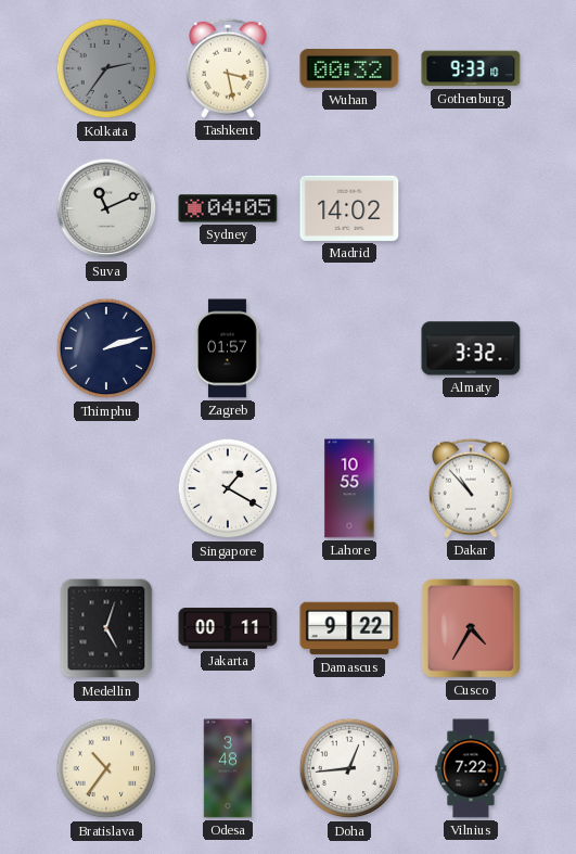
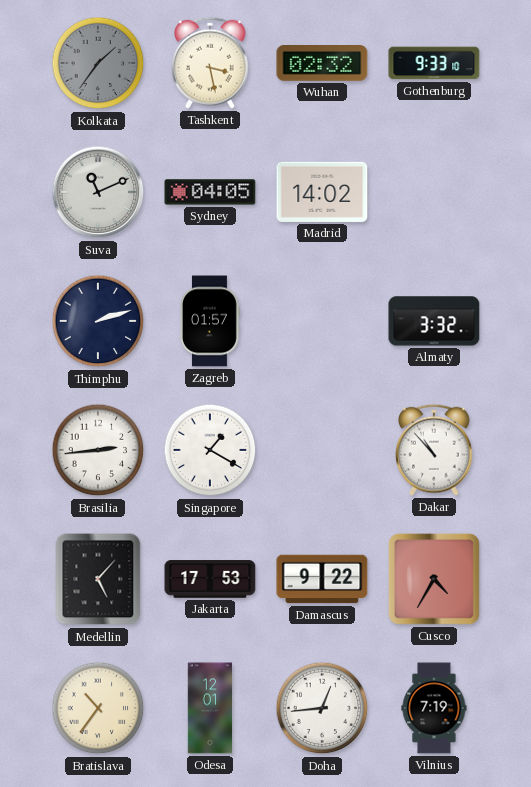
Kolkata: 2:36 -> 1:36 (98, 63)
Wuhan: 00:32 -> 02:32 (322, 64)
Brasilia: none -> 2:44 (98, 450)
Lahore: 10:55 -> none (349, 488)
Medellin: 5:03 -> 5:07 (98, 579)
Jakarta: 00:11 -> 17:53 (210, 579)
Odesa: 3:48 -> 12:01 (210, 708)
Vilnius: 7:22 -> 7:19 (434, 708)
